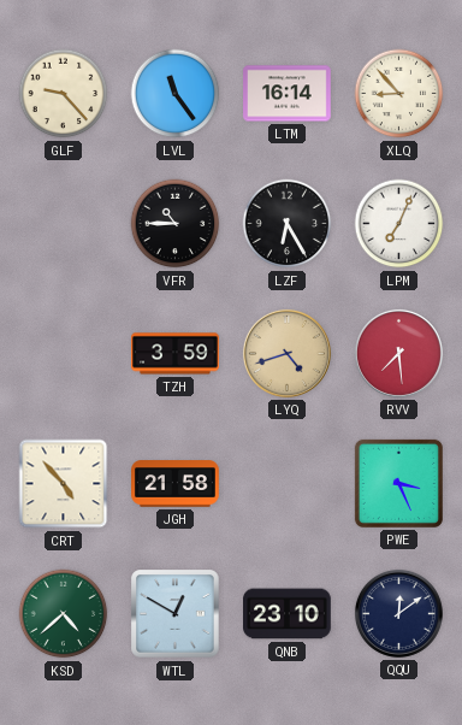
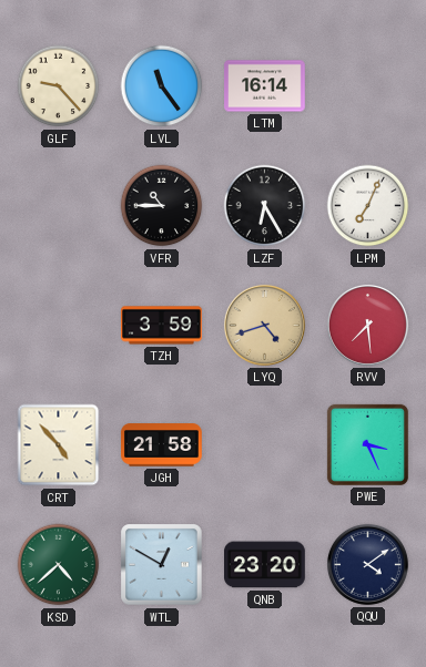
XLQ: 8:53 -> none (399, 94)
QNB: 23:10 -> 23:20 (265, 565)
QQU: 12:09 -> 4:09 (367, 564)
